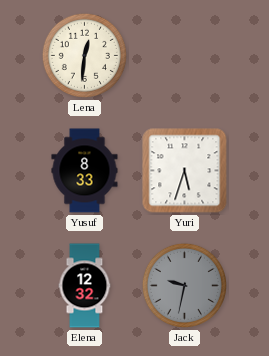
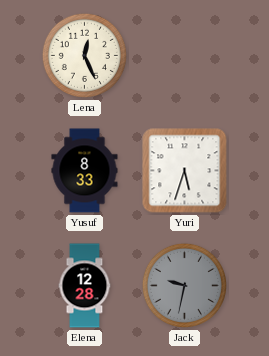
Lena: 12:31 -> 12:26 (84, 55)
Elena: 12:32 -> 12:28 (85, 286)
